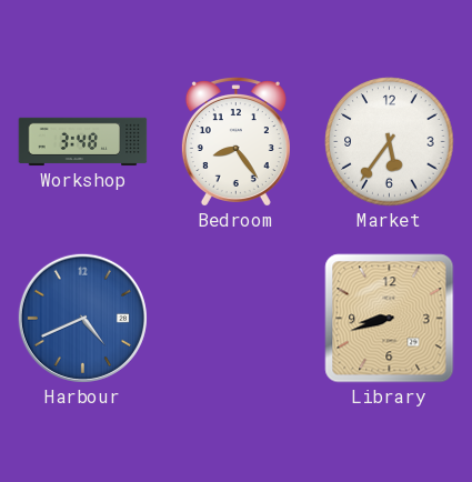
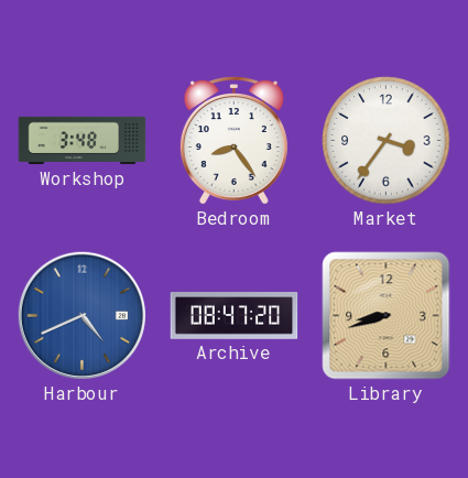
Market: 5:36 -> 3:36 (387, 141)
Archive: none -> 08:47 (235, 316)
